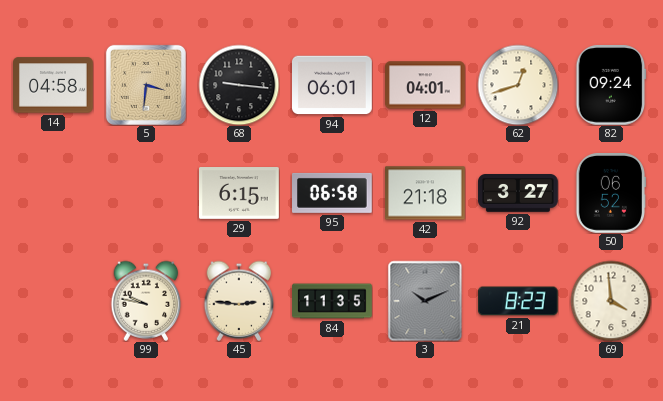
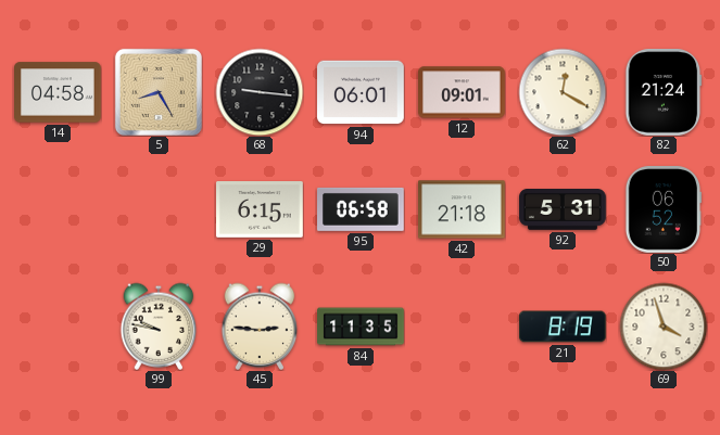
5: 3:31 -> 8:25 (159, 92)
12: 04:01 -> 09:01 (462, 92)
62: 12:42 -> 12:20 (563, 92)
82: 09:24 -> 21:24 (664, 93)
92: 3:27 -> 5:31 (563, 209)
3: 10:11 -> none (425, 301)
21: 8:23 -> 8:19 (564, 327)
69: 3:59 -> 3:57 (664, 327)
